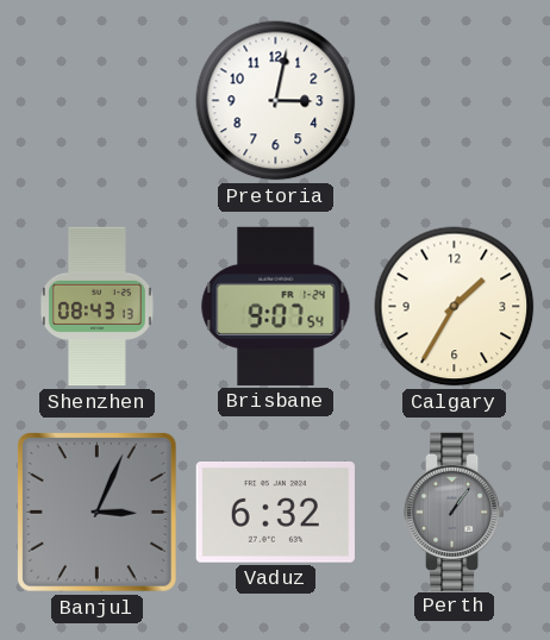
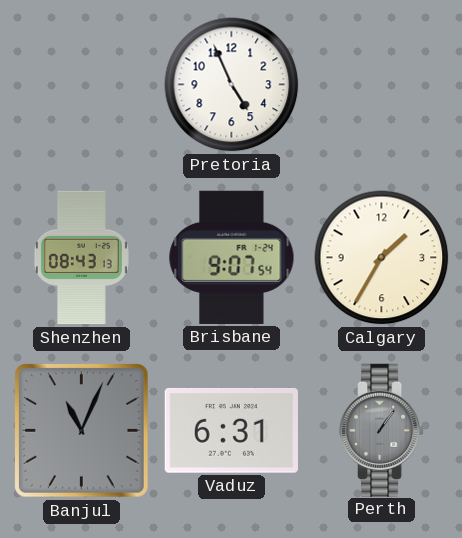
Pretoria: 3:02 -> 4:56 (232, 85)
Banjul: 3:04 -> 11:04 (82, 431)
Vaduz: 6:32 -> 6:31 (231, 431)
